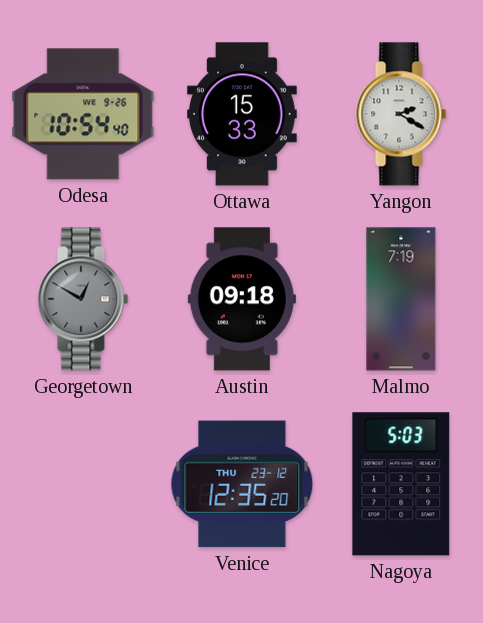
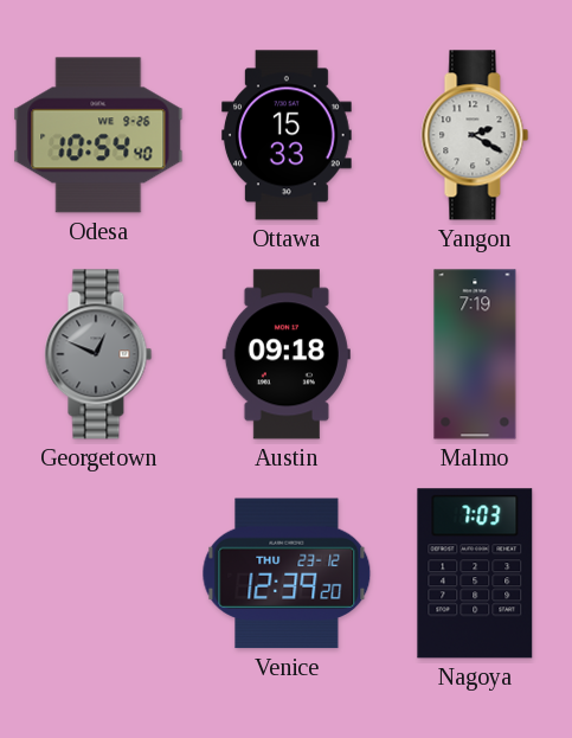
Georgetown: 12:50 -> 12:49 (98, 354)
Venice: 12:35 -> 12:39 (287, 573)
Nagoya: 5:03 -> 7:03 (475, 573)
